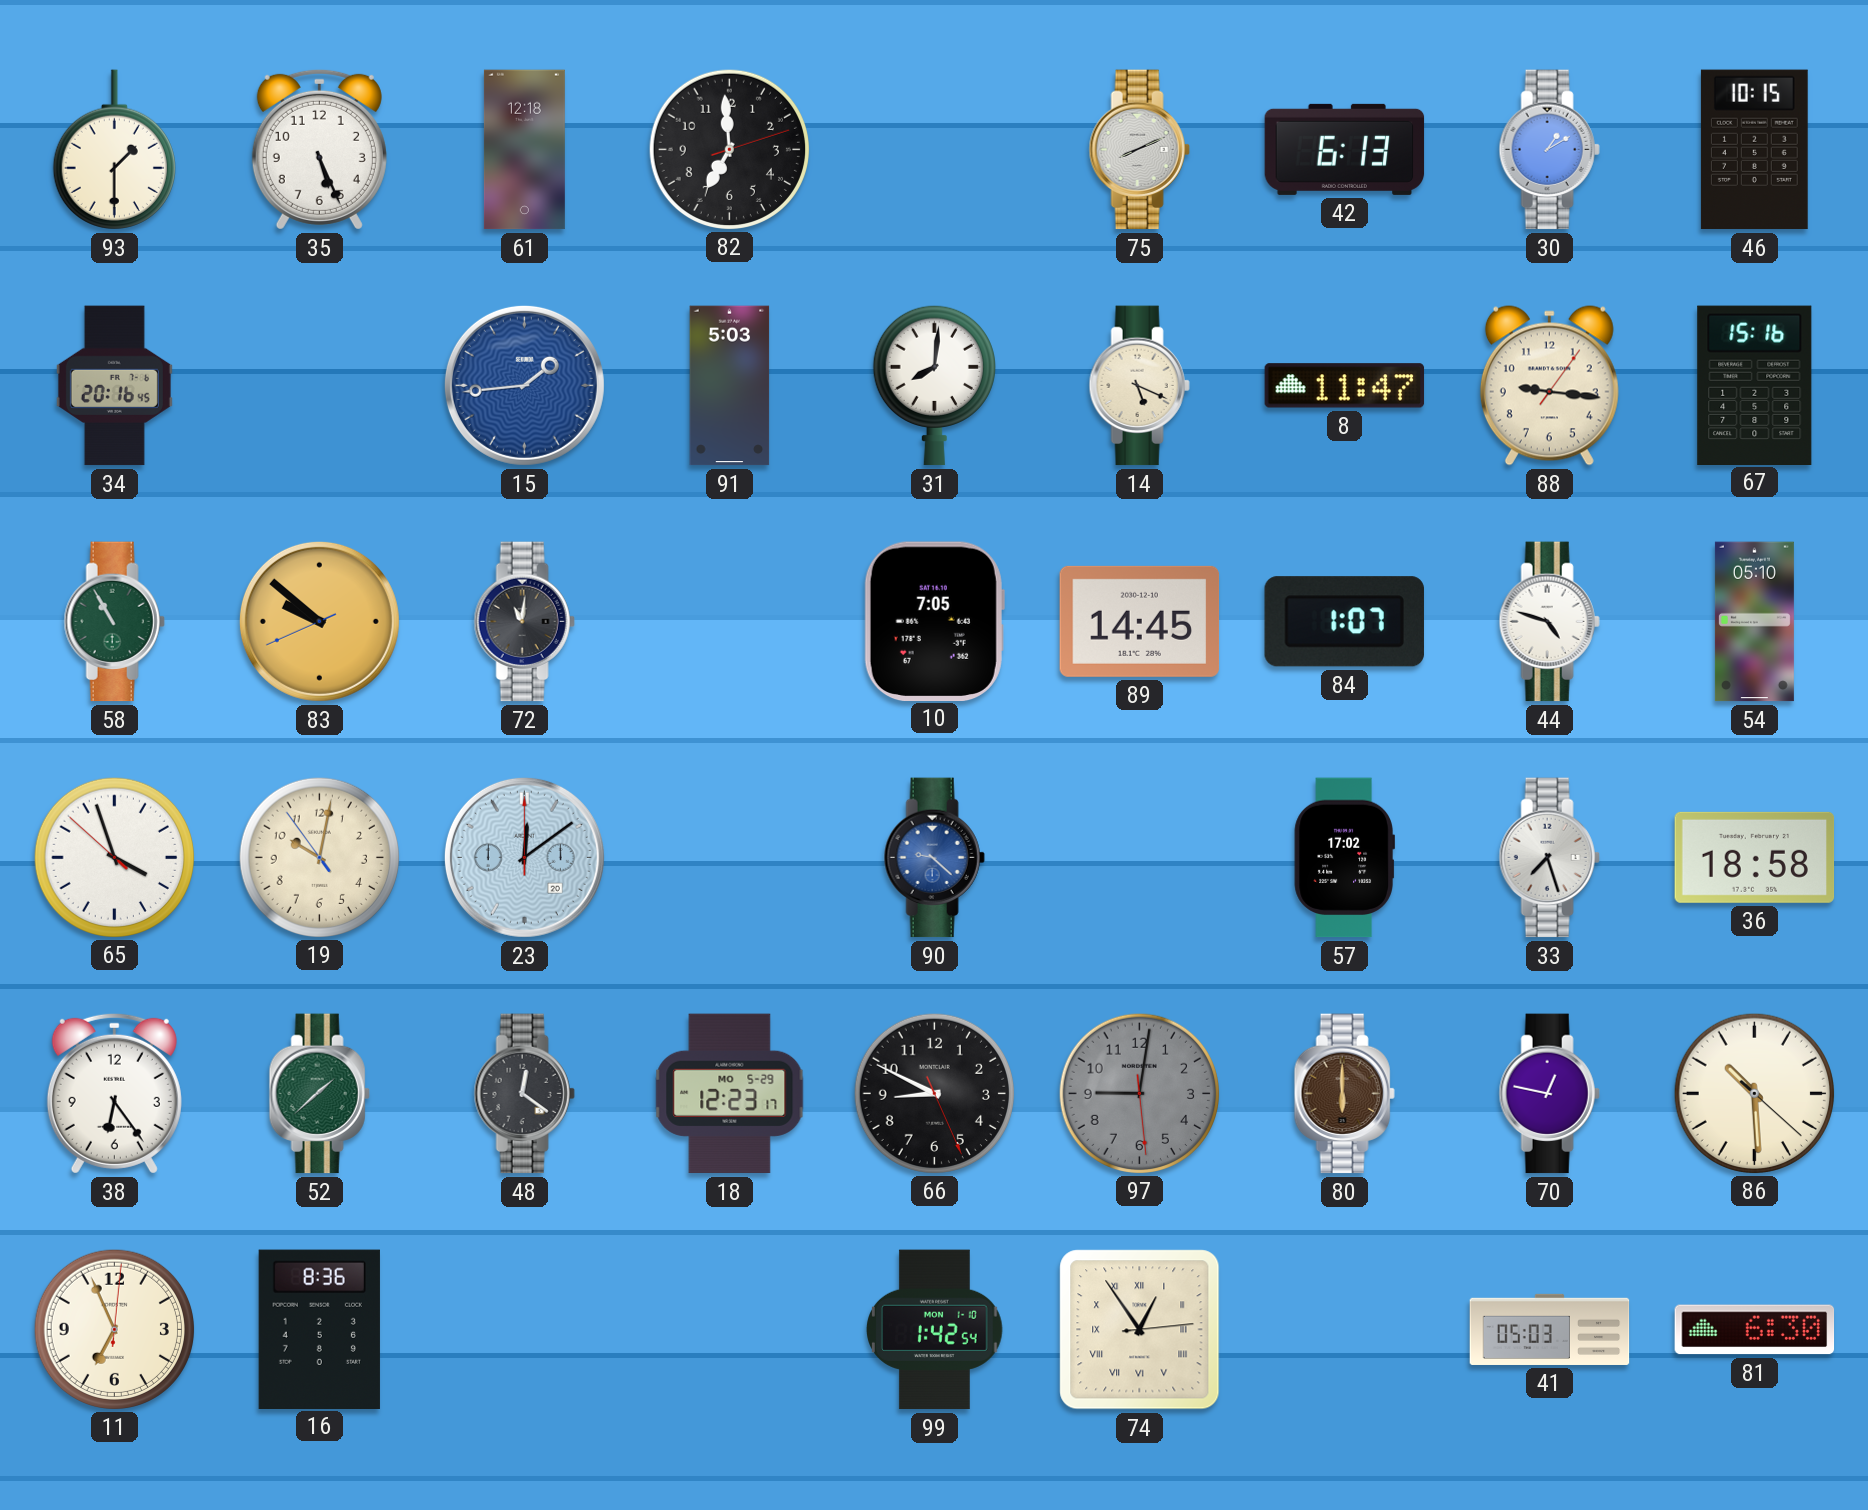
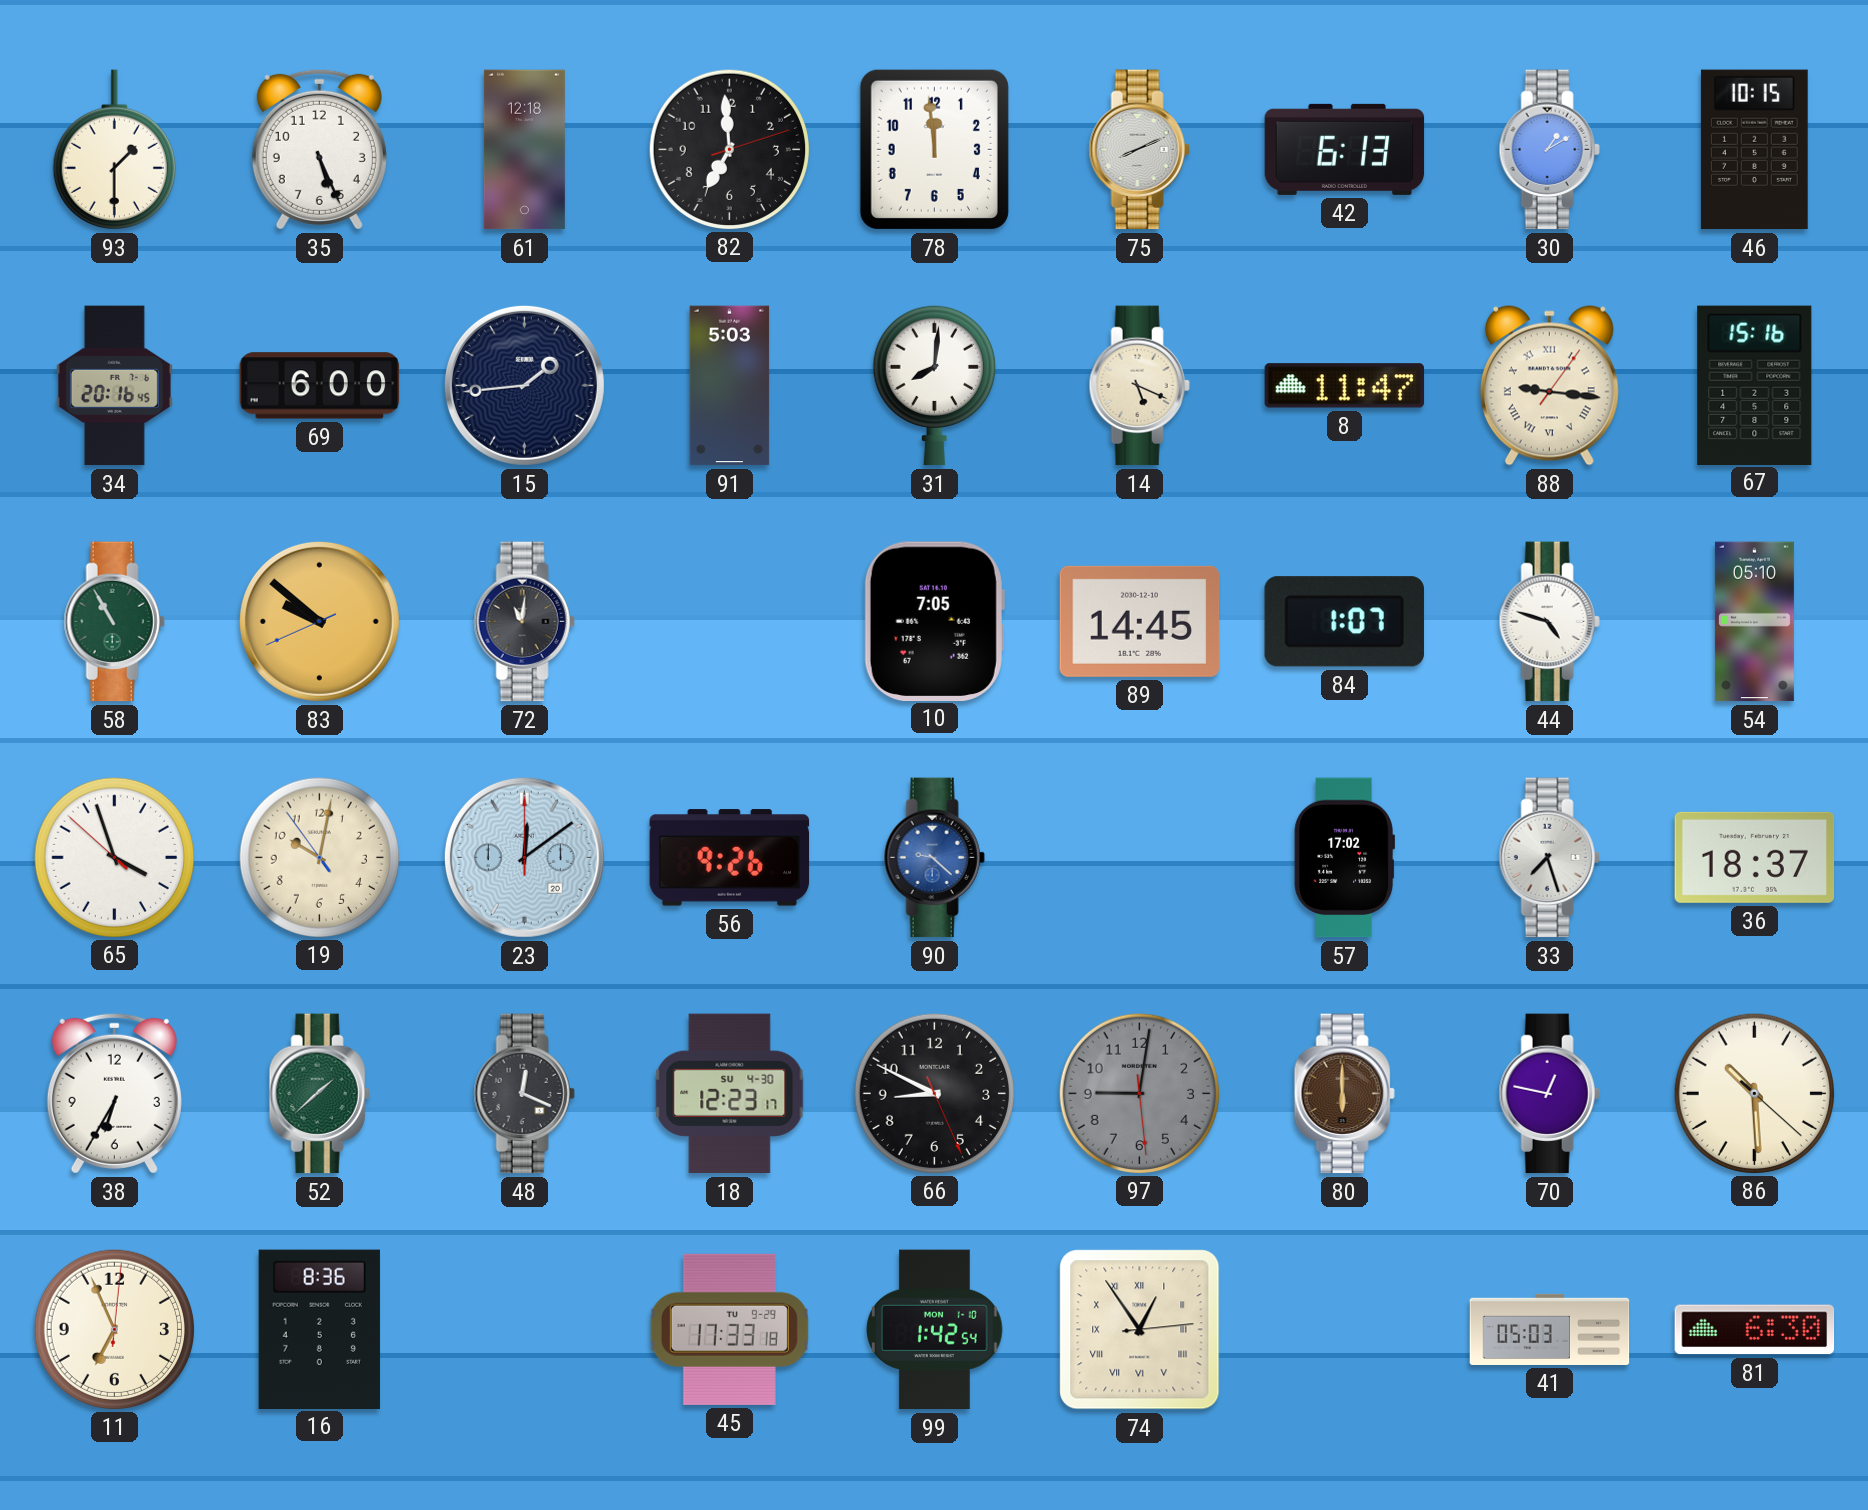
78: none -> 11:59 (934, 149)
69: none -> 6:00 (320, 386)
15 dial: blue -> navy (524, 385)
88 numerals: Arabic -> Roman (1549, 386)
56: none -> 9:26 (730, 858)
36: 18:58 -> 18:37 (1755, 857)
38: 6:24 -> 6:35 (114, 1093)
48: 12:21 -> 12:19 (524, 1094)
18 date: MO 5-29 -> SU 4-30 (730, 1094)
45: none -> 17:33 (729, 1329)
